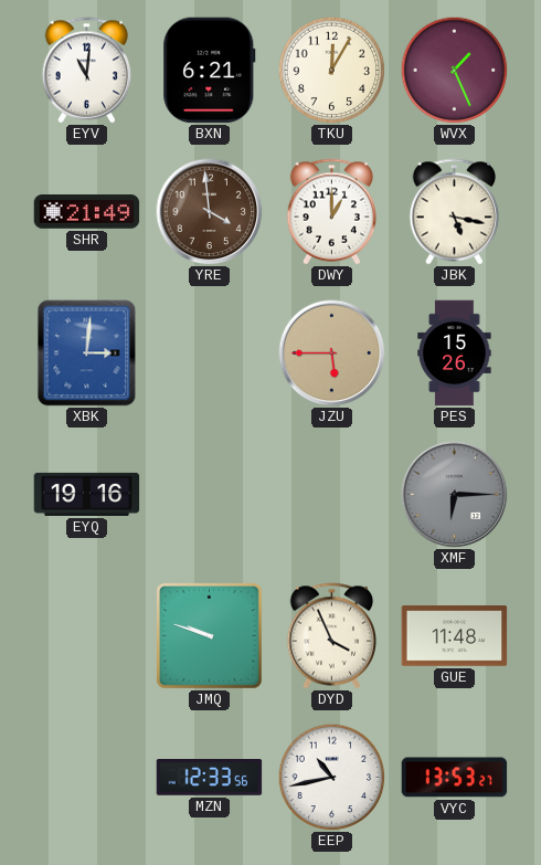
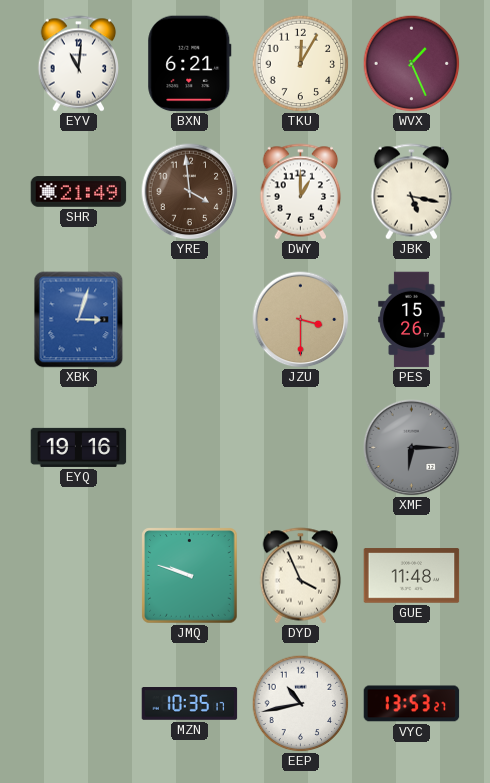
XBK: 3:01 -> 3:03 (79, 320)
JZU: 5:45 -> 3:30 (301, 320)
MZN: 12:33 -> 10:35 (190, 704)
